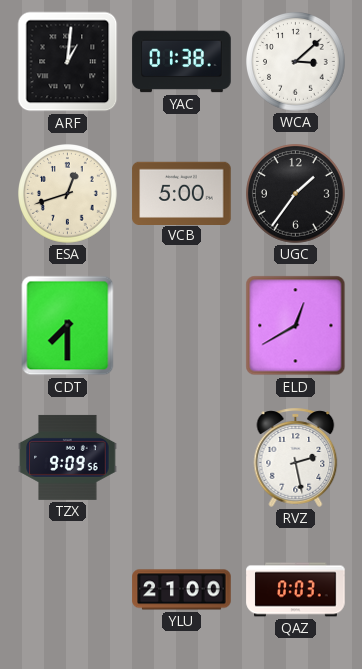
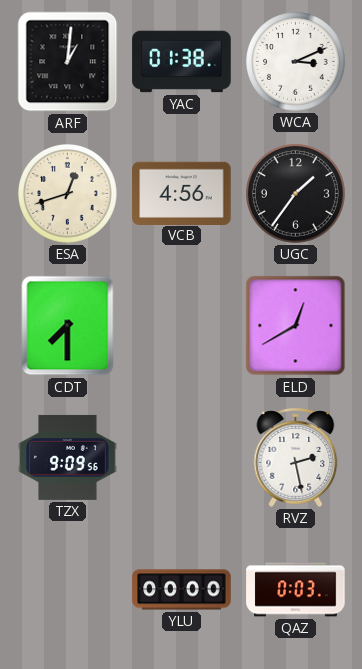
WCA: 3:08 -> 3:11 (296, 62)
VCB: 5:00 -> 4:56 (182, 193)
YLU: 21:00 -> 00:00 (182, 590)
